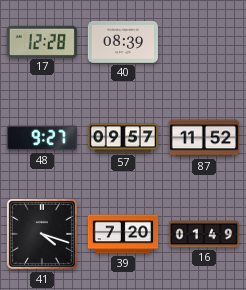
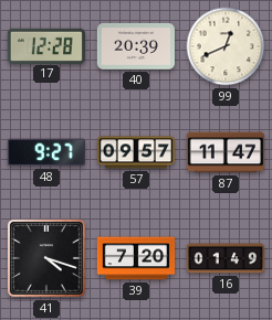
40: 08:39 -> 20:39 (135, 47)
99: none -> 12:41 (226, 46)
87: 11:52 -> 11:47 (224, 152)
